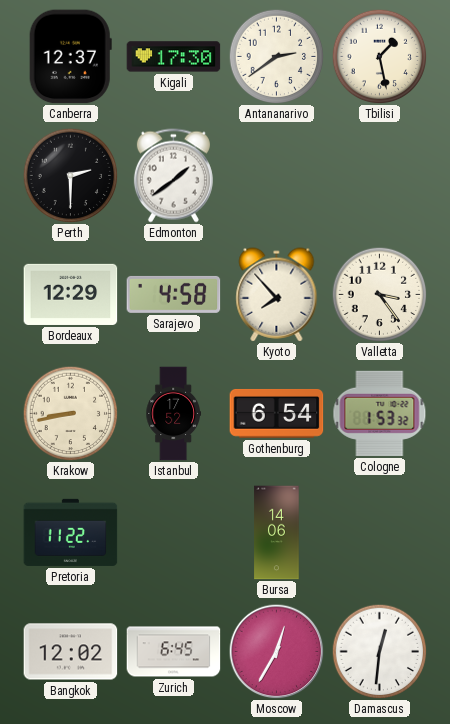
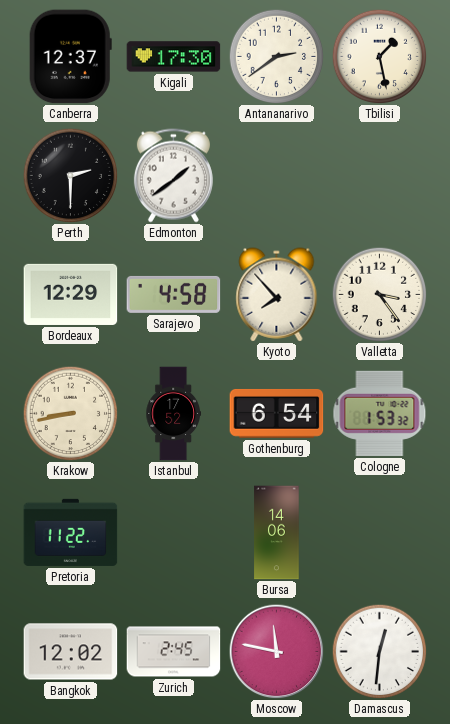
Zurich: 6:45 -> 2:45 (174, 652)
Moscow: 12:35 -> 11:47 (276, 651)
